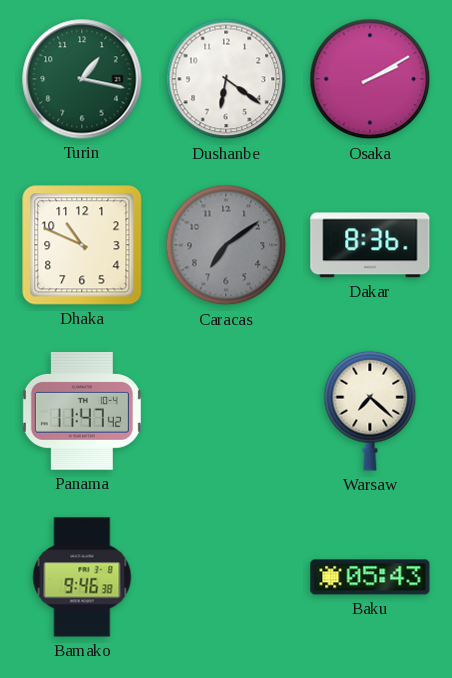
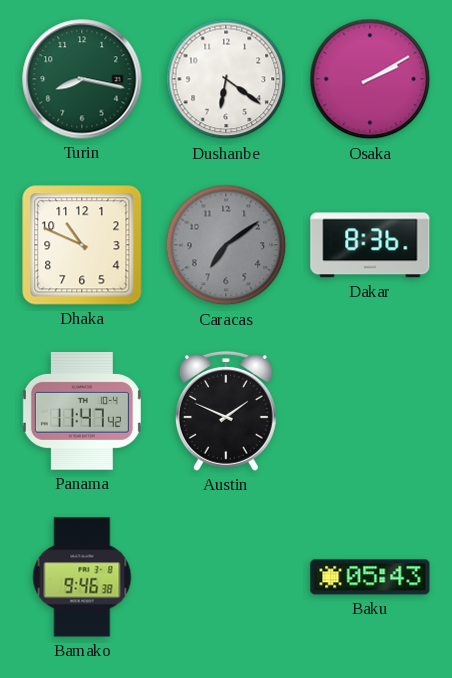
Turin: 1:17 -> 8:17 (82, 79)
Austin: none -> 1:49 (226, 411)
Warsaw: 7:22 -> none (370, 411)
